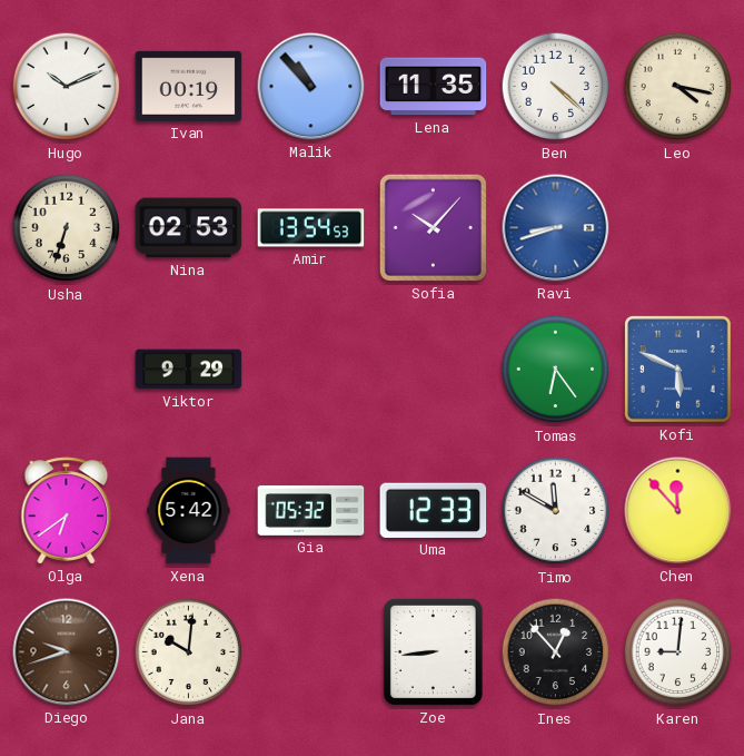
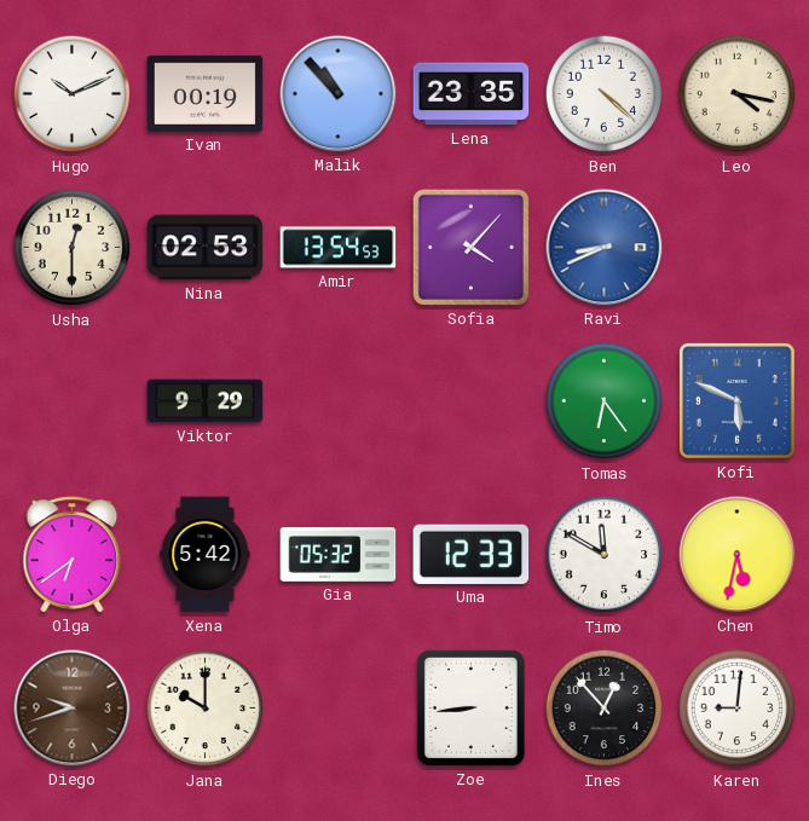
Lena: 11:35 -> 23:35 (472, 94)
Usha: 6:33 -> 12:30 (73, 248)
Sofia: 10:07 -> 4:07 (470, 247)
Ravi: 8:42 -> 8:41 (605, 248)
Chen: 11:53 -> 5:32 (738, 555)
Jana: 10:01 -> 10:00 (206, 709)
